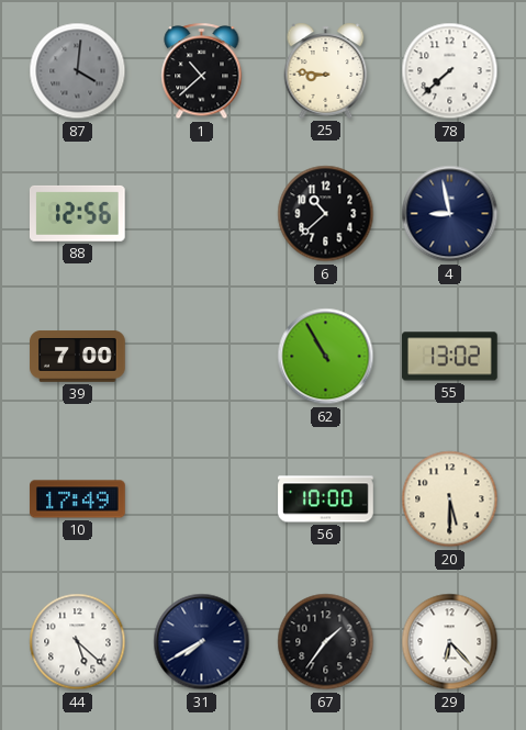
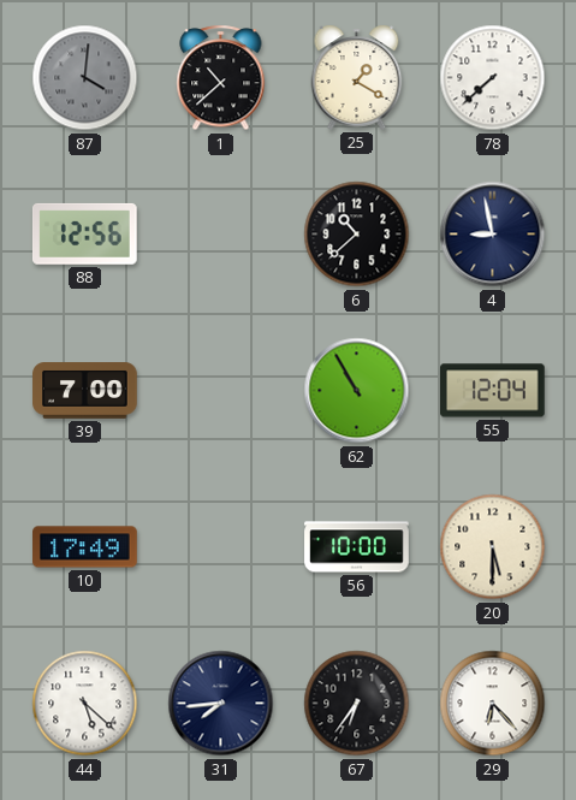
25: 8:46 -> 1:20 (357, 77)
55: 13:02 -> 12:04 (493, 391)
31: 7:40 -> 7:44 (221, 704)
67: 1:36 -> 6:36 (357, 704)
